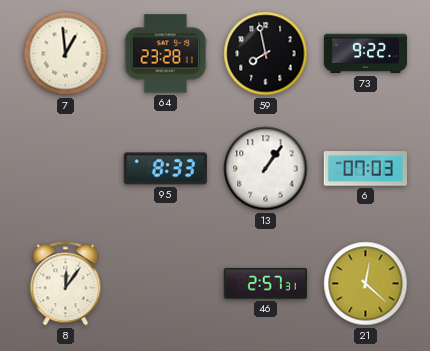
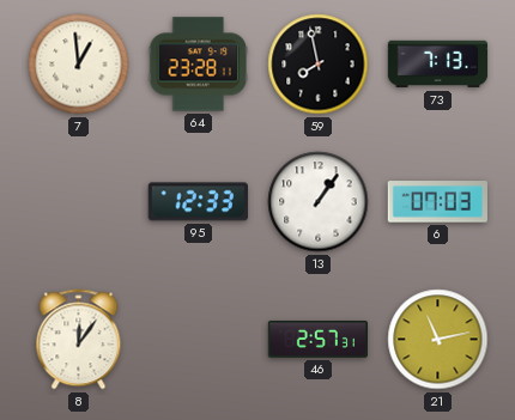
73: 9:22 -> 7:13 (438, 65)
95: 8:33 -> 12:33 (198, 202)
21: 12:22 -> 11:13 (438, 340)
